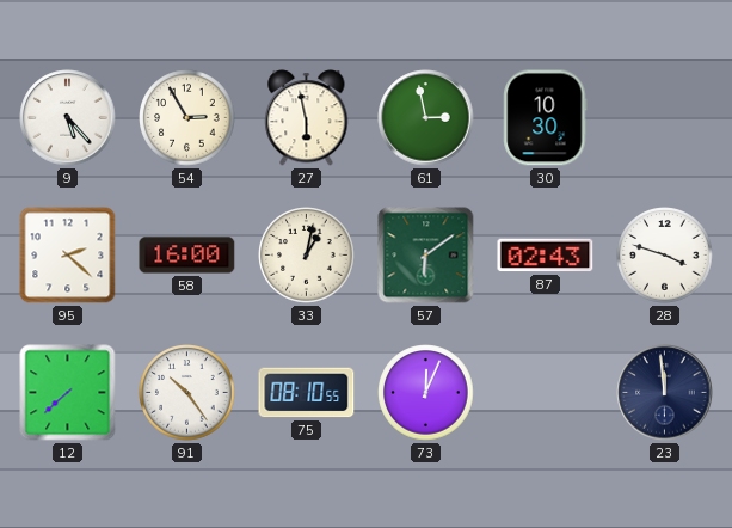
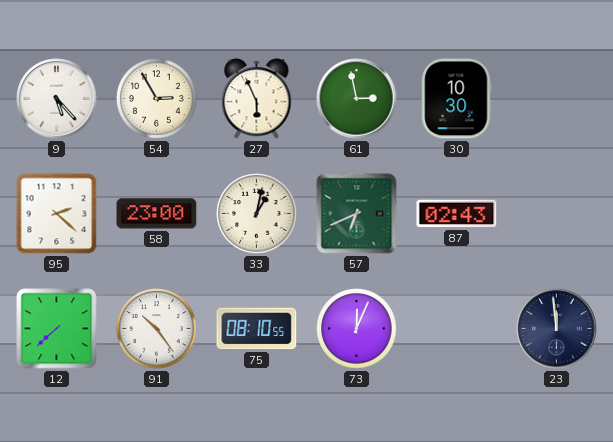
27: 5:58 -> 5:56 (257, 99)
58: 16:00 -> 23:00 (157, 214)
57: 6:09 -> 6:41 (357, 214)
28: 3:48 -> none (665, 256)
